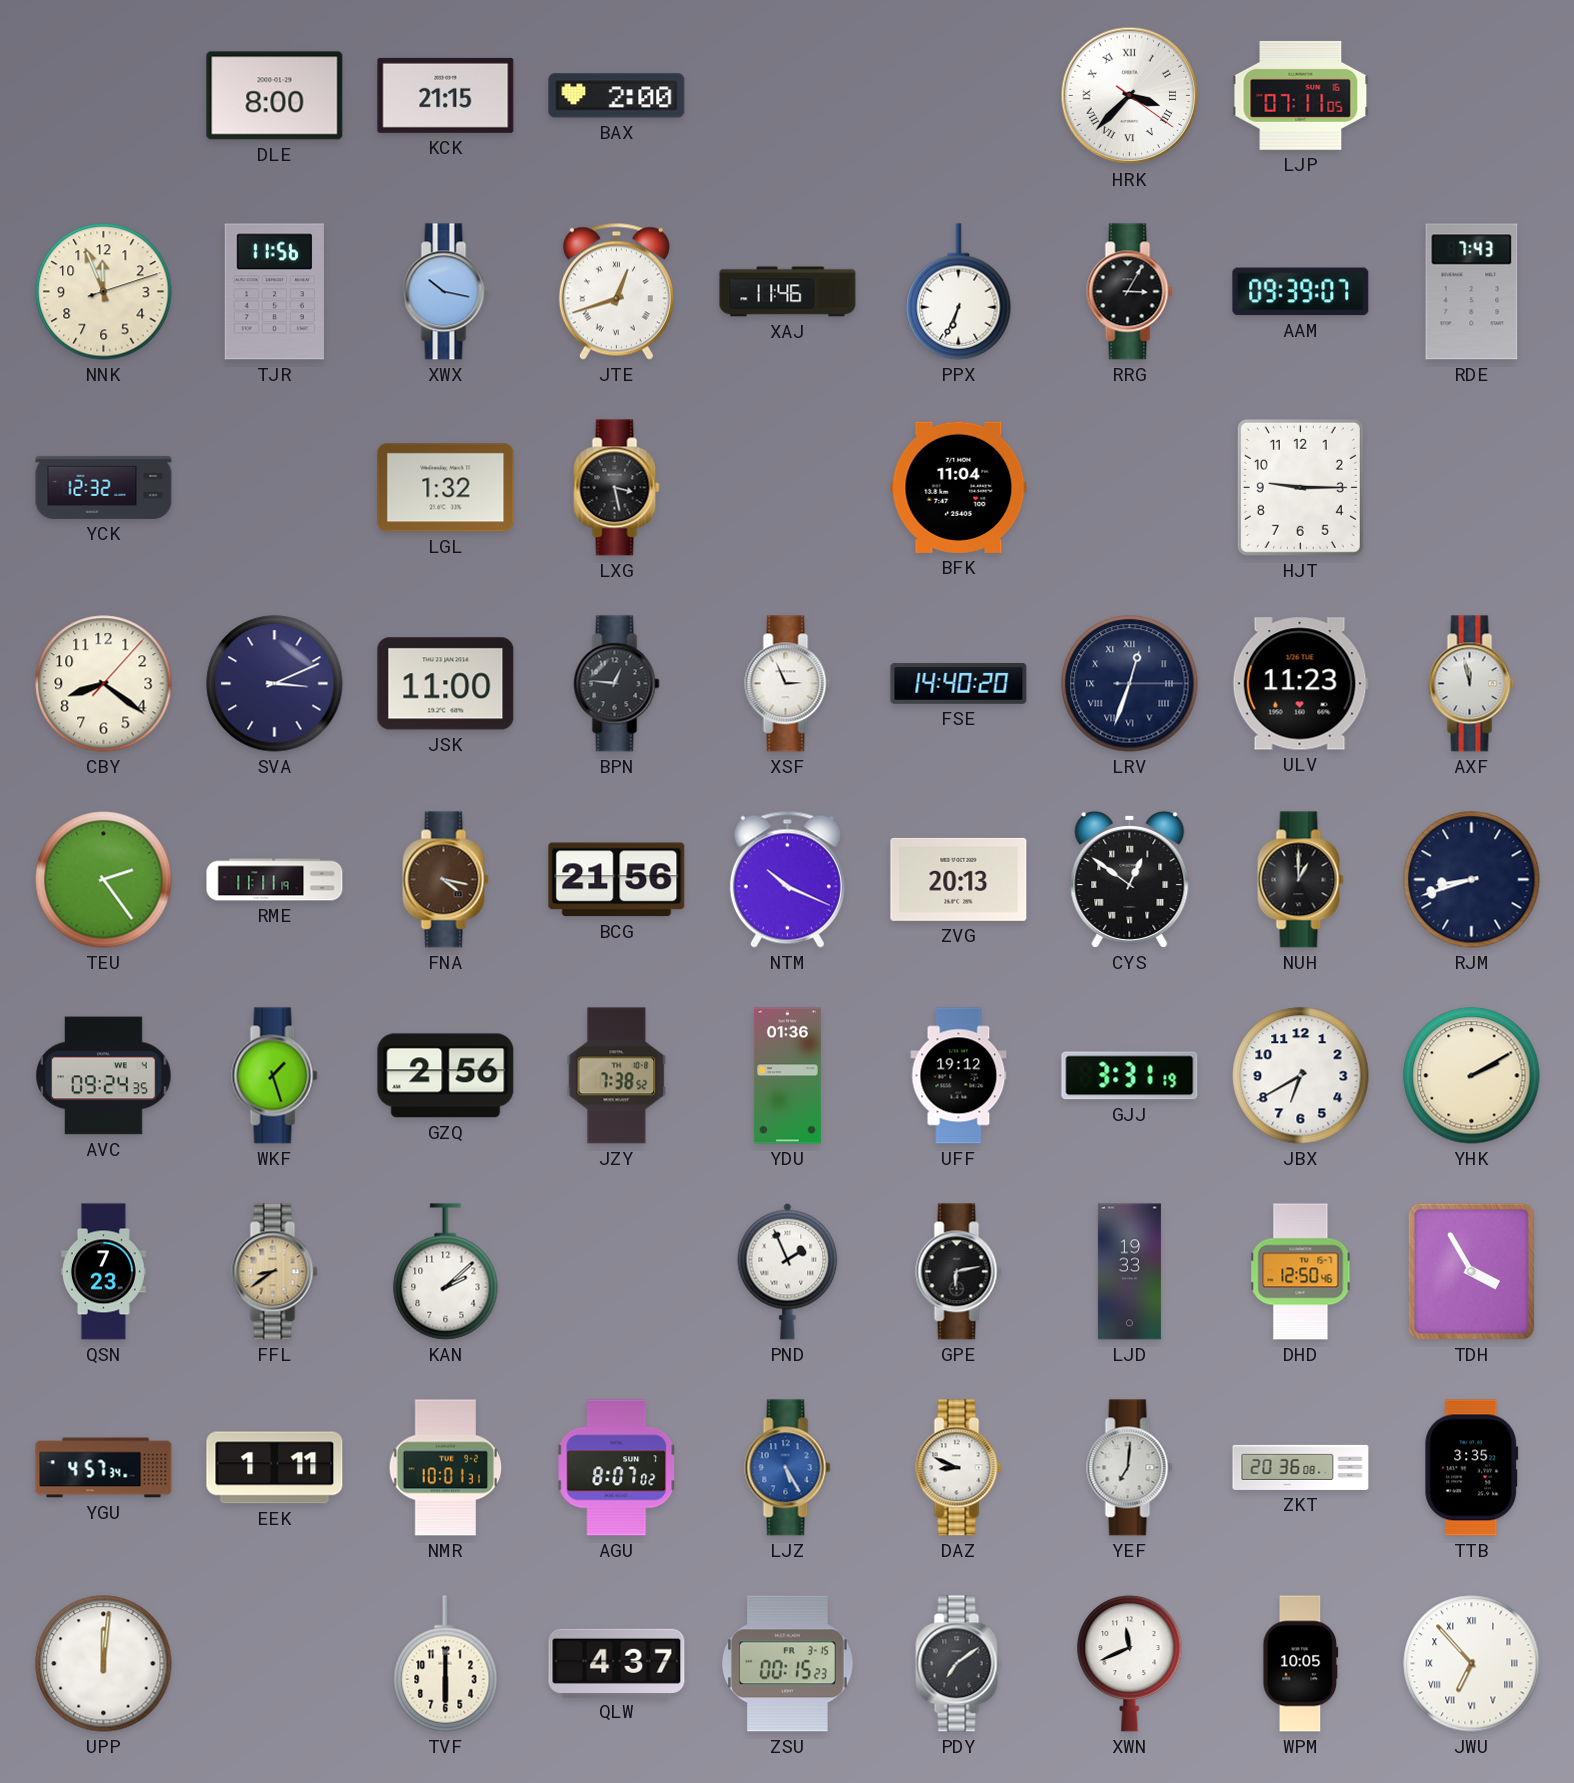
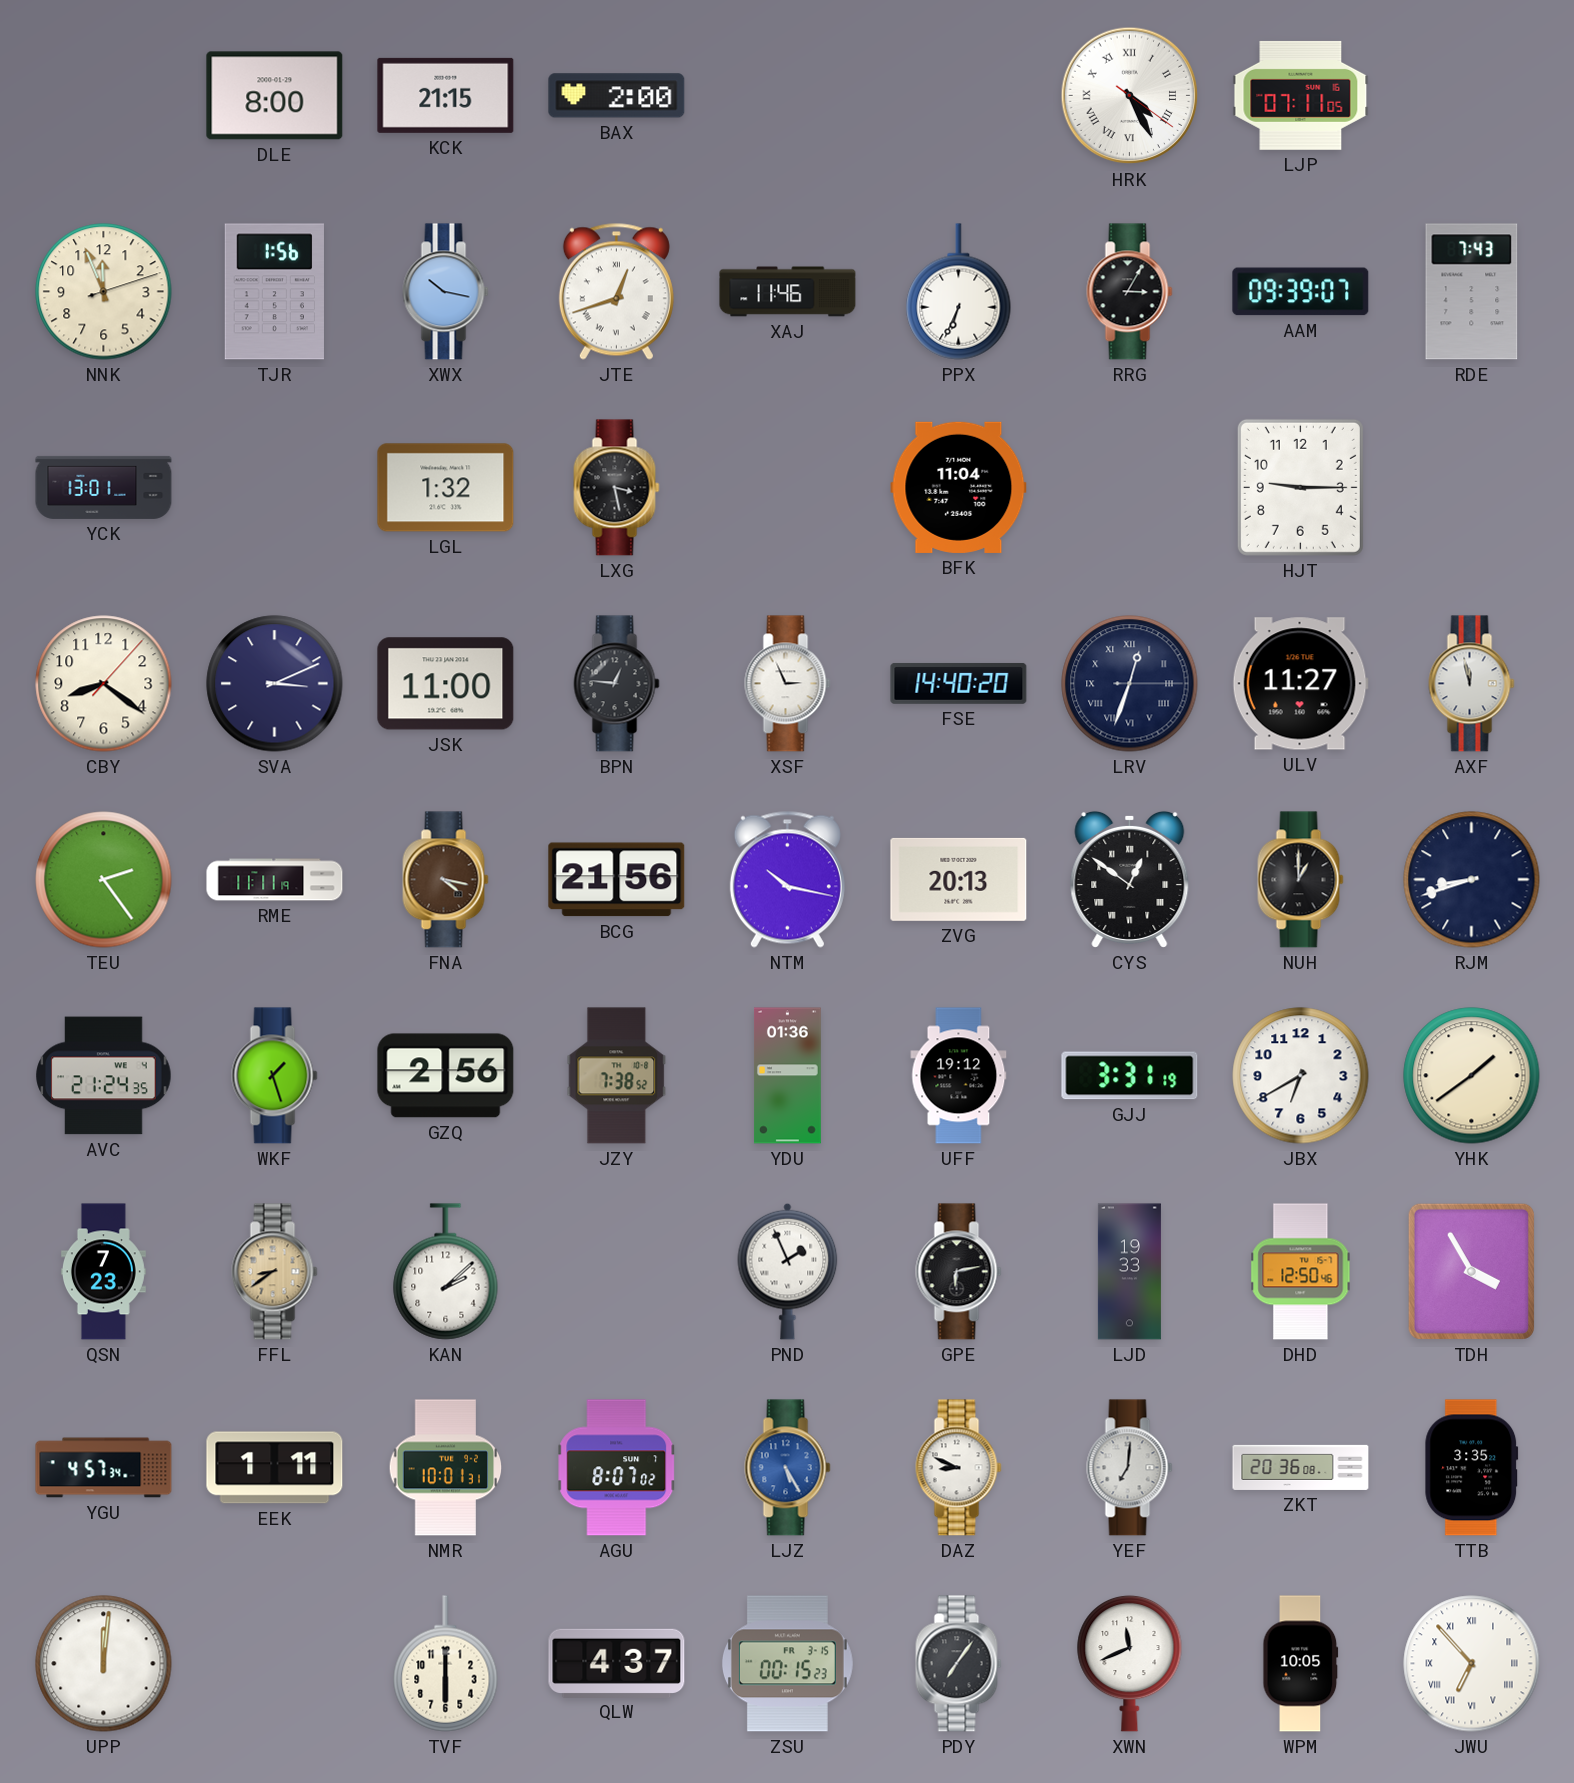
HRK: 3:37 -> 4:25 (1130, 96)
TJR: 11:56 -> 1:56 (274, 292)
YCK: 12:32 -> 13:01 (104, 487)
ULV: 11:23 -> 11:27 (1300, 684)
NTM: 10:19 -> 10:17 (787, 879)
AVC: 09:24 -> 21:24 (104, 1076)
YHK: 2:10 -> 1:39 (1472, 1076)
PDY: 7:09 -> 7:06 (959, 1664)
